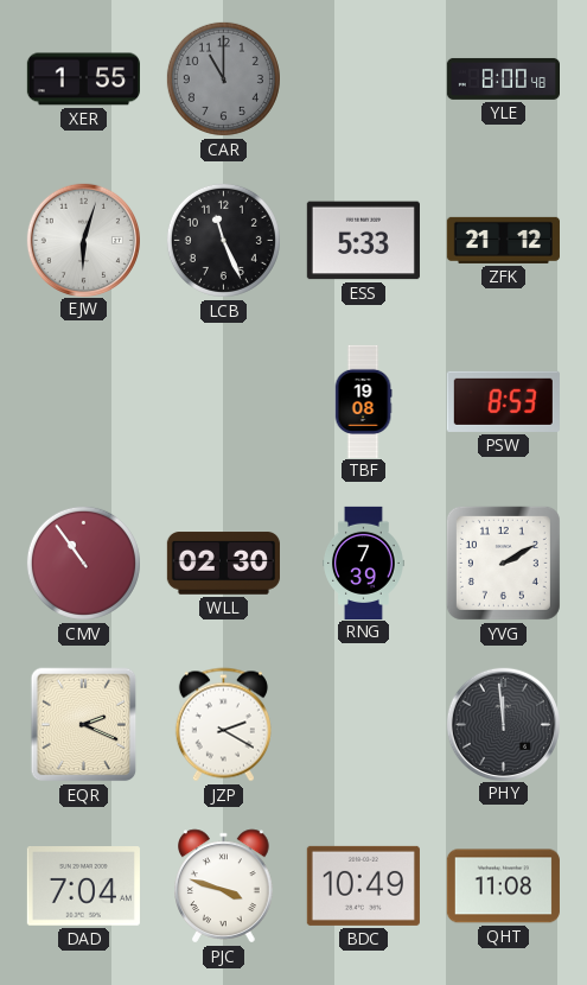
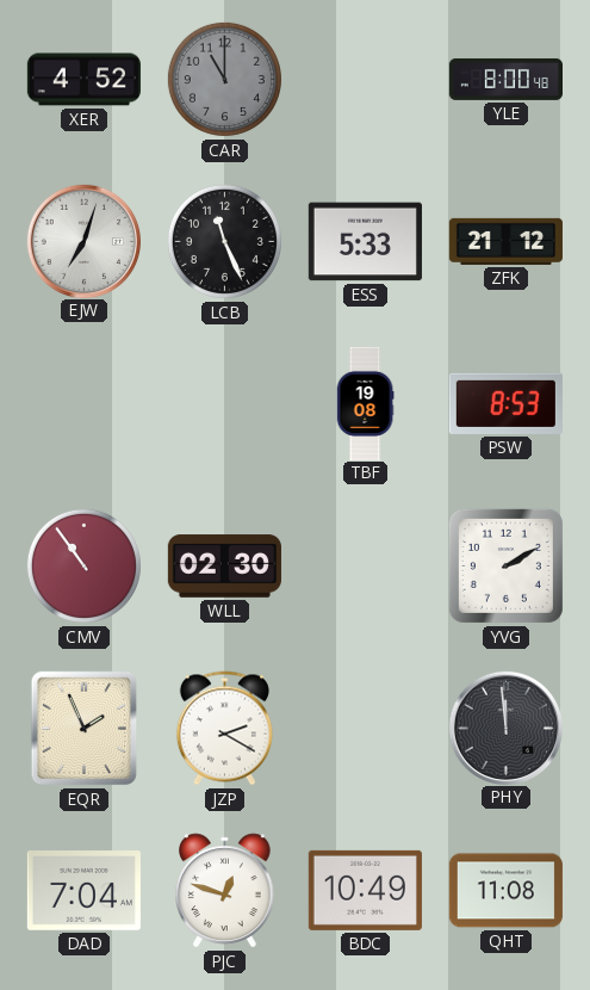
XER: 1:55 -> 4:52 (83, 80)
EJW: 6:03 -> 7:03 (83, 241)
RNG: 7:39 -> none (364, 563)
EQR: 2:19 -> 1:56 (85, 729)
PJC: 3:48 -> 12:48 (225, 891)
